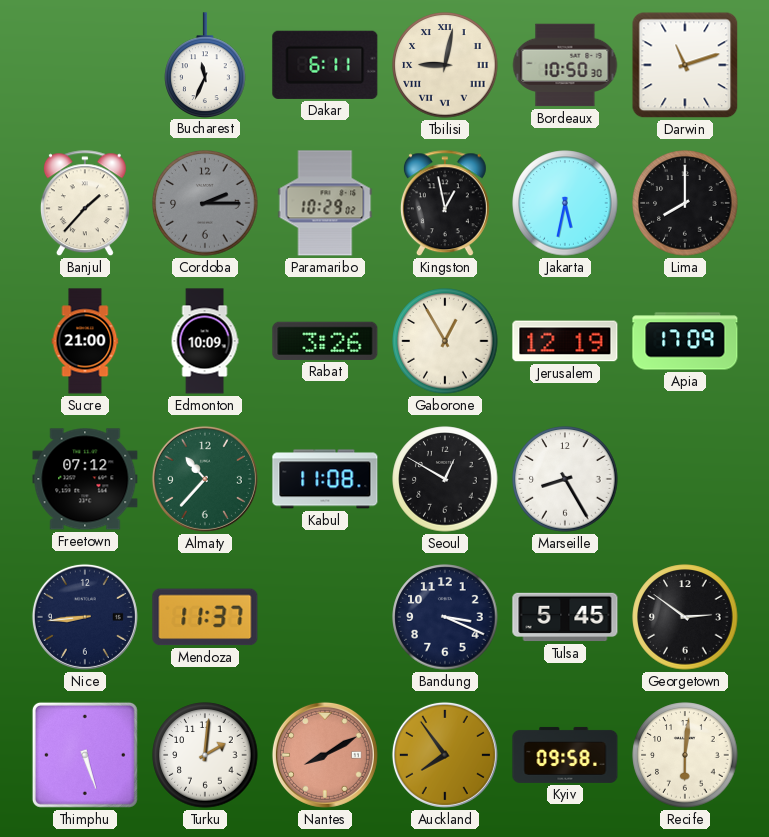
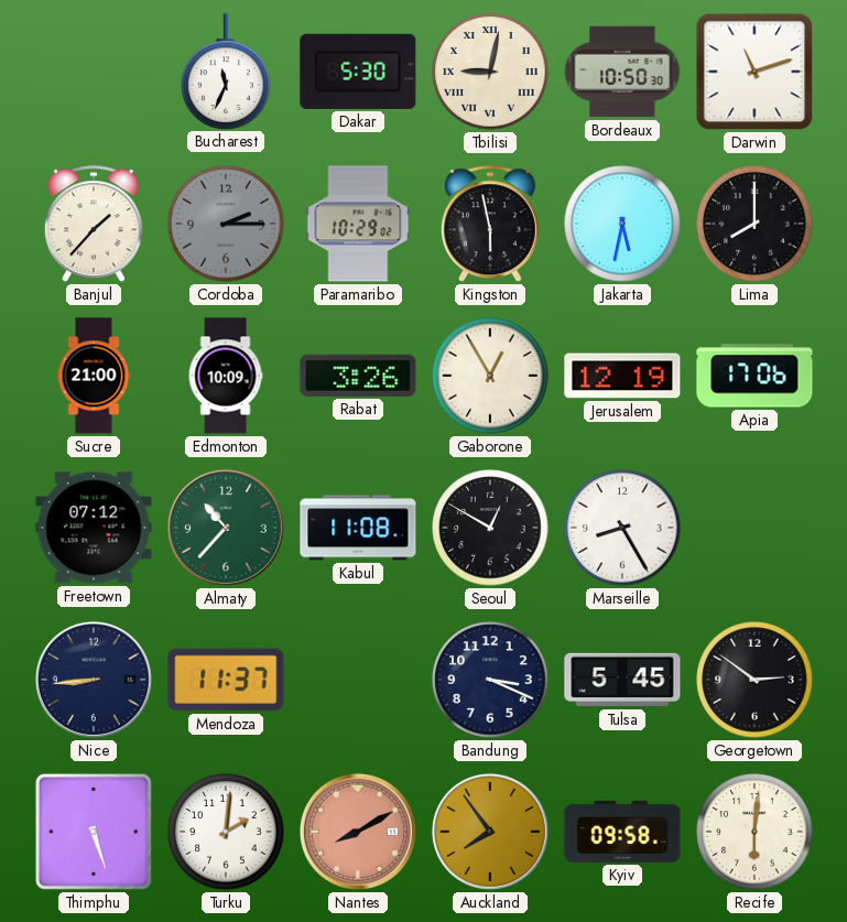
Dakar: 6:11 -> 5:30 (358, 72)
Kingston: 12:58 -> 5:58 (490, 225)
Apia: 17:09 -> 17:06 (754, 376)
